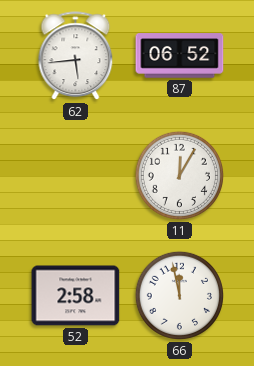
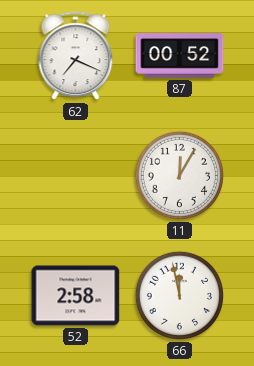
62: 5:44 -> 7:19 (76, 56)
87: 06:52 -> 00:52 (180, 56)
